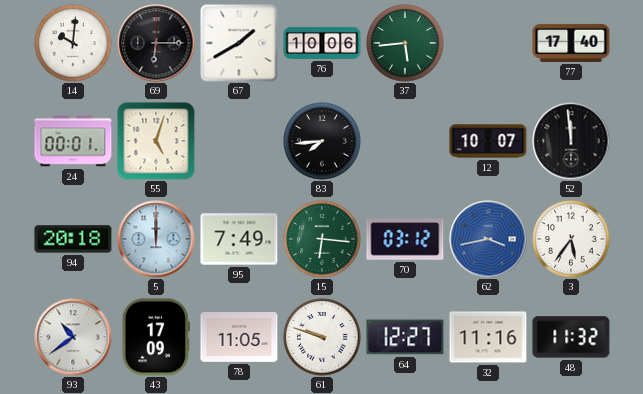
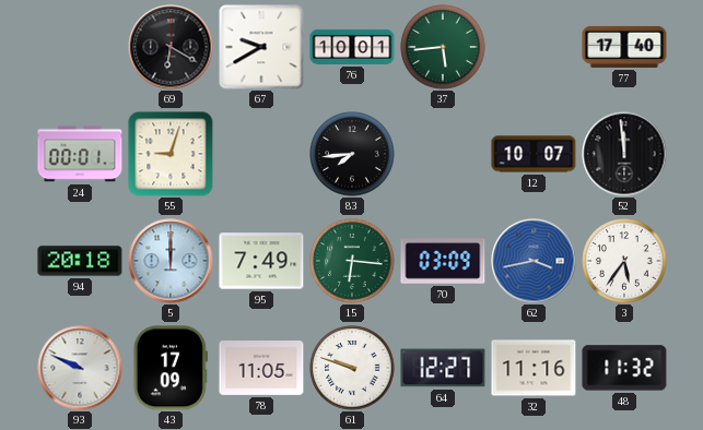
14: 10:01 -> none (73, 43)
69: 6:15 -> 6:20 (171, 47)
67: 1:40 -> 9:40 (261, 47)
76: 10:06 -> 10:01 (352, 47)
55: 5:03 -> 9:03 (171, 154)
70: 03:12 -> 03:09 (443, 261)
93: 10:39 -> 9:49 (80, 368)
